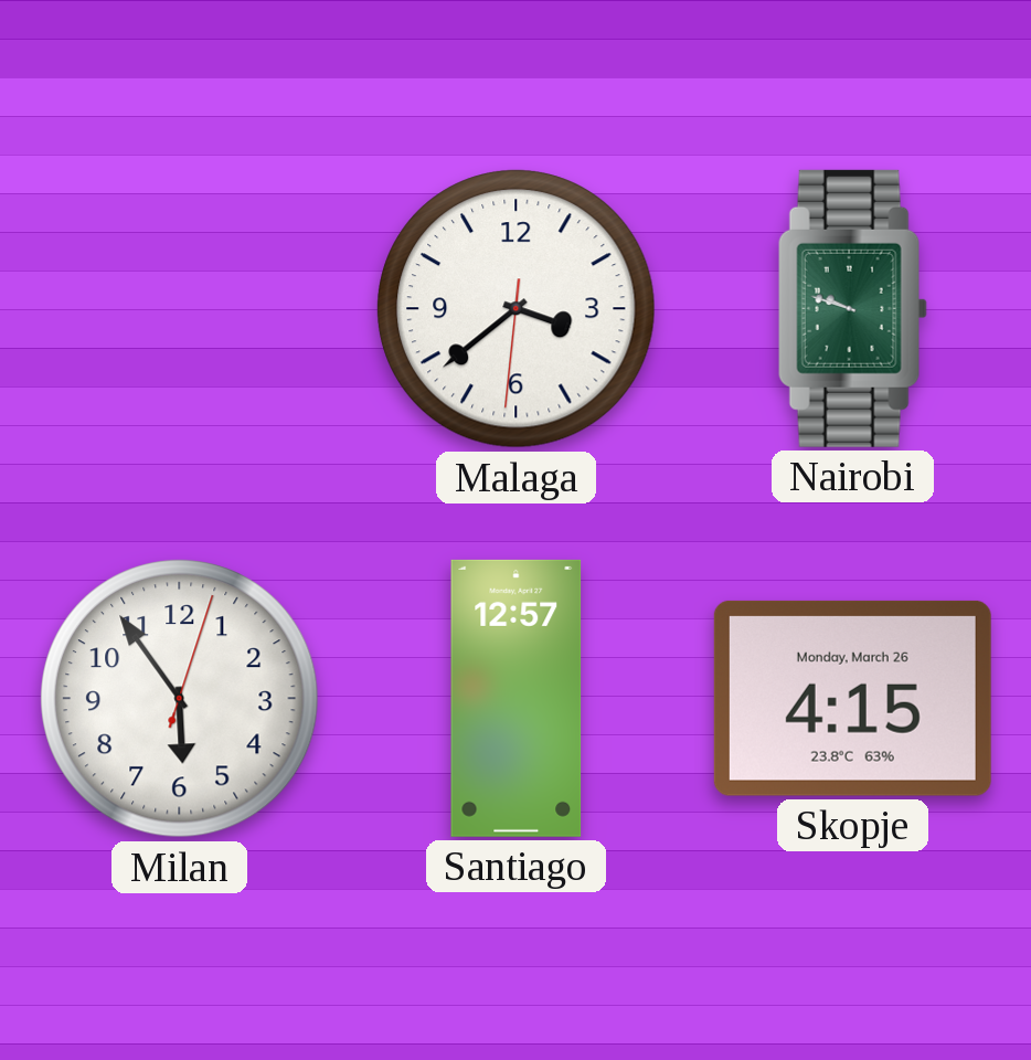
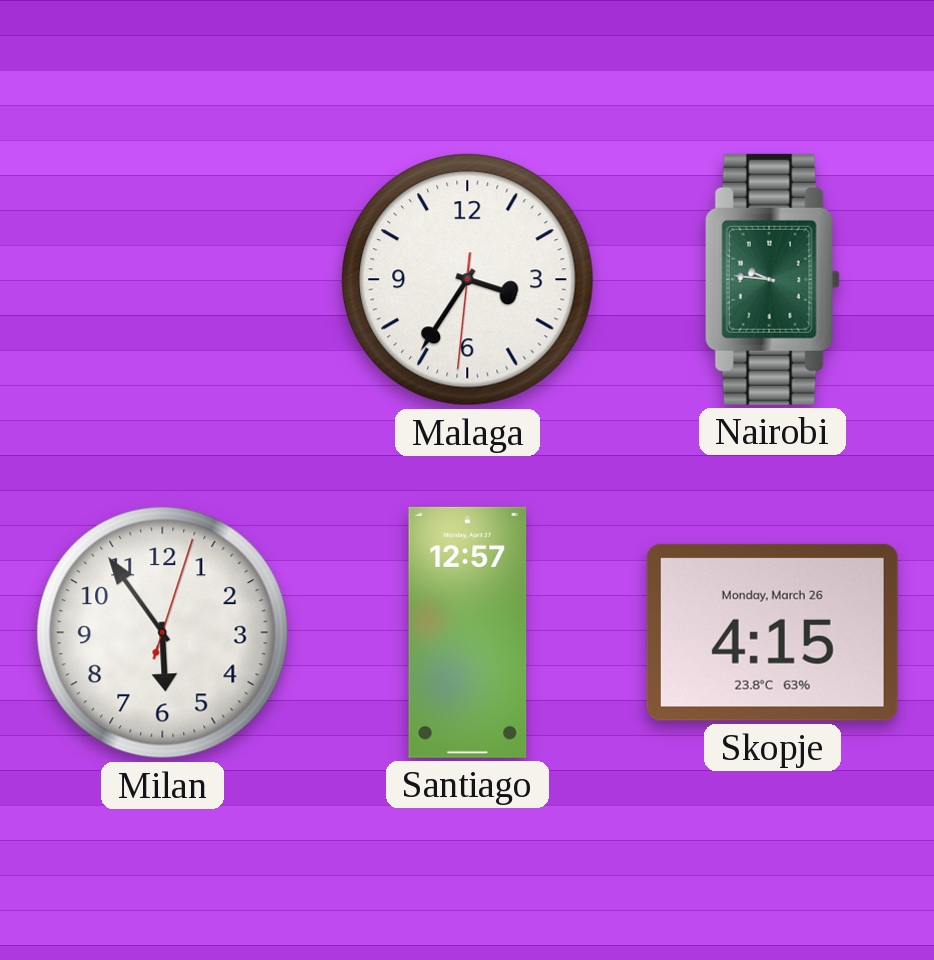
Malaga: 3:38 -> 3:35 (468, 280)
Nairobi: 9:48 -> 9:46 (772, 279)
